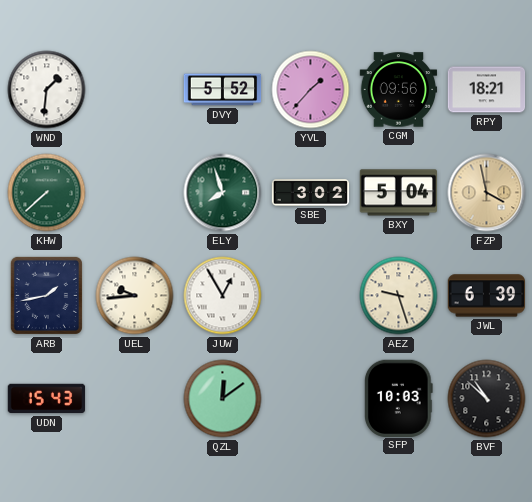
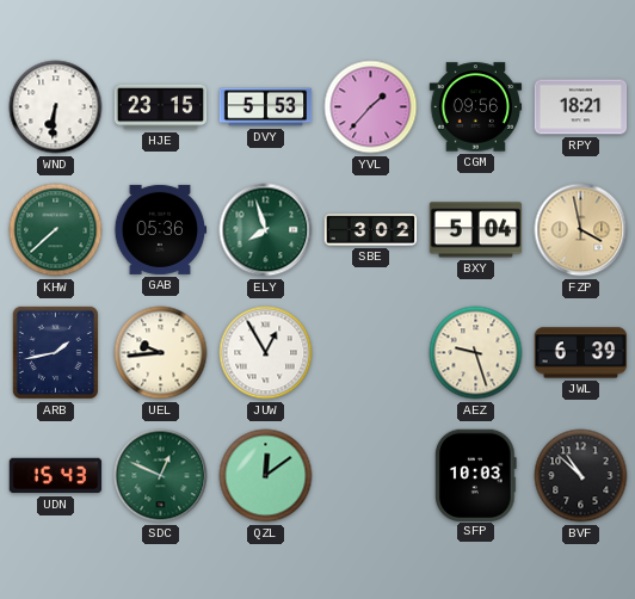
WND: 1:31 -> 6:31 (56, 107)
HJE: none -> 23:15 (161, 107)
DVY: 5:52 -> 5:53 (266, 107)
GAB: none -> 05:36 (161, 229)
SDC: none -> 12:49 (161, 476)
